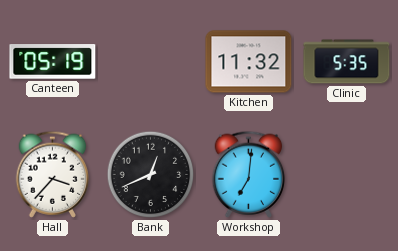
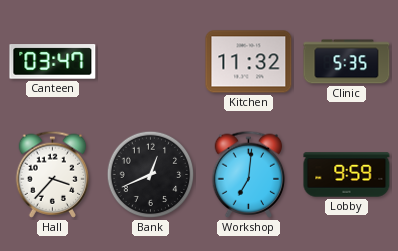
Canteen: 05:19 -> 03:47 (53, 62)
Lobby: none -> 9:59 (347, 175)
